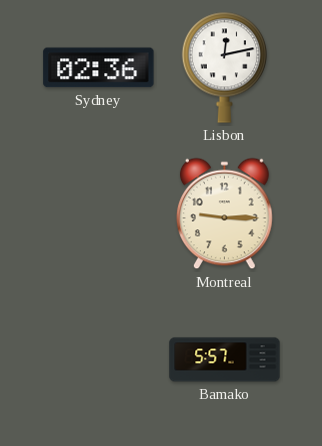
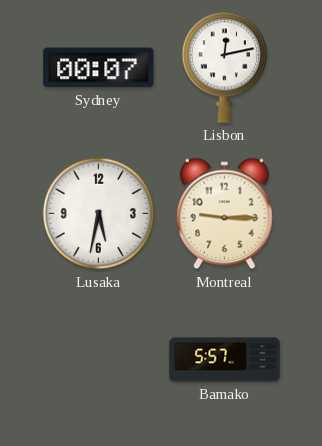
Sydney: 02:36 -> 00:07 (99, 68)
Lusaka: none -> 5:32 (99, 214)
